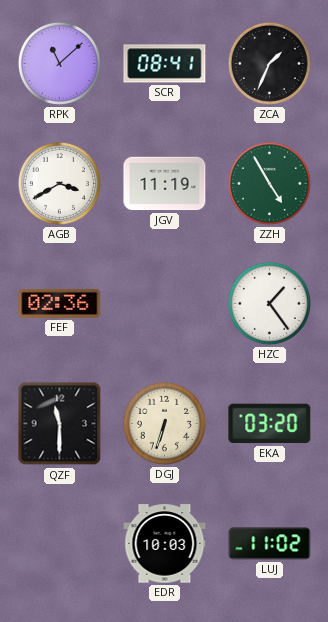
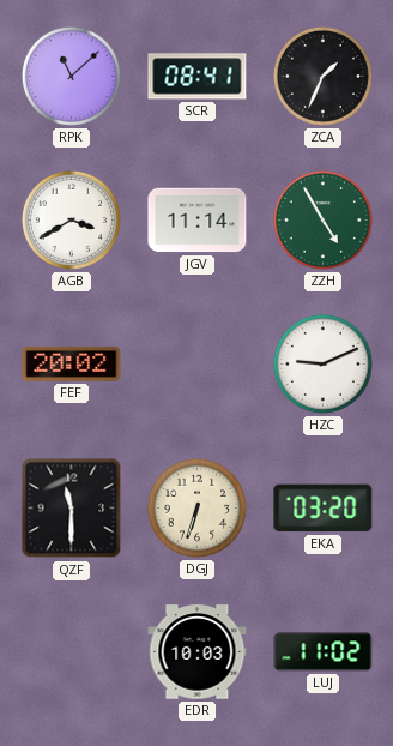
JGV: 11:19 -> 11:14 (198, 221)
FEF: 02:36 -> 20:02 (72, 363)
HZC: 1:24 -> 9:11 (322, 363)
